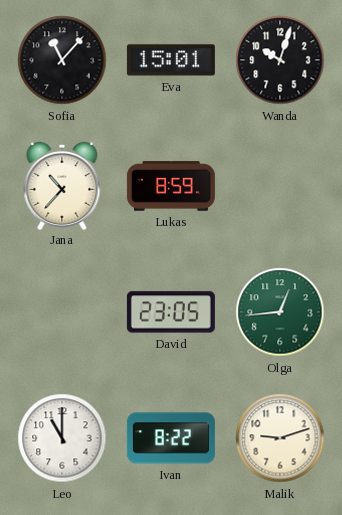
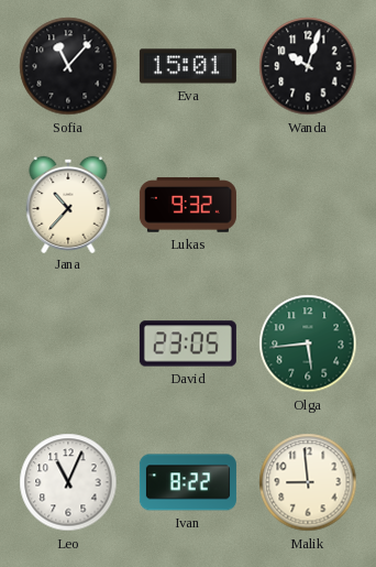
Lukas: 8:59 -> 9:32 (188, 205)
Olga: 12:44 -> 5:44 (308, 344)
Leo: 11:00 -> 11:04 (68, 482)
Malik: 9:12 -> 8:59 (308, 482)
